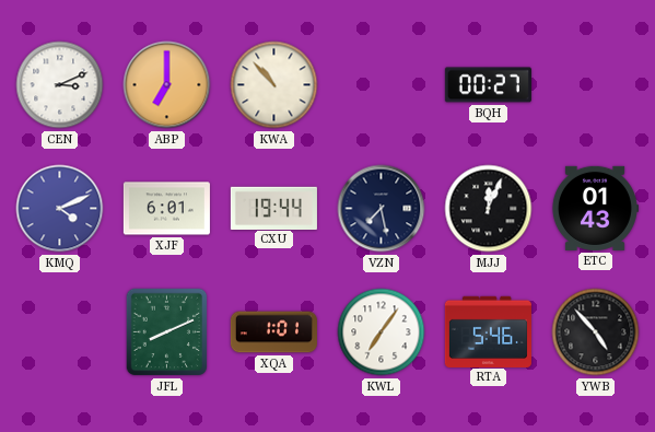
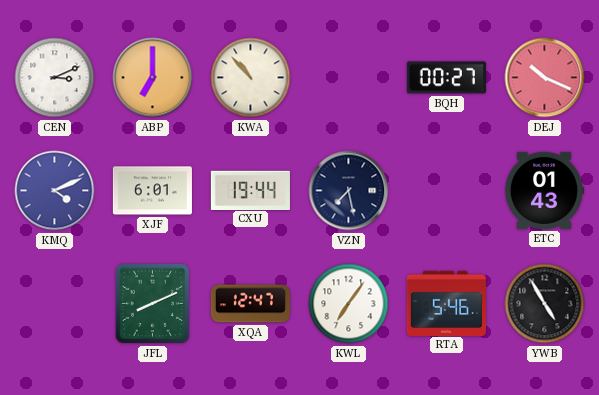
DEJ: none -> 10:19 (545, 78)
MJJ: 12:04 -> none (489, 209)
XQA: 1:01 -> 12:47 (250, 304)
YWB: 4:53 -> 4:55 (545, 304)
